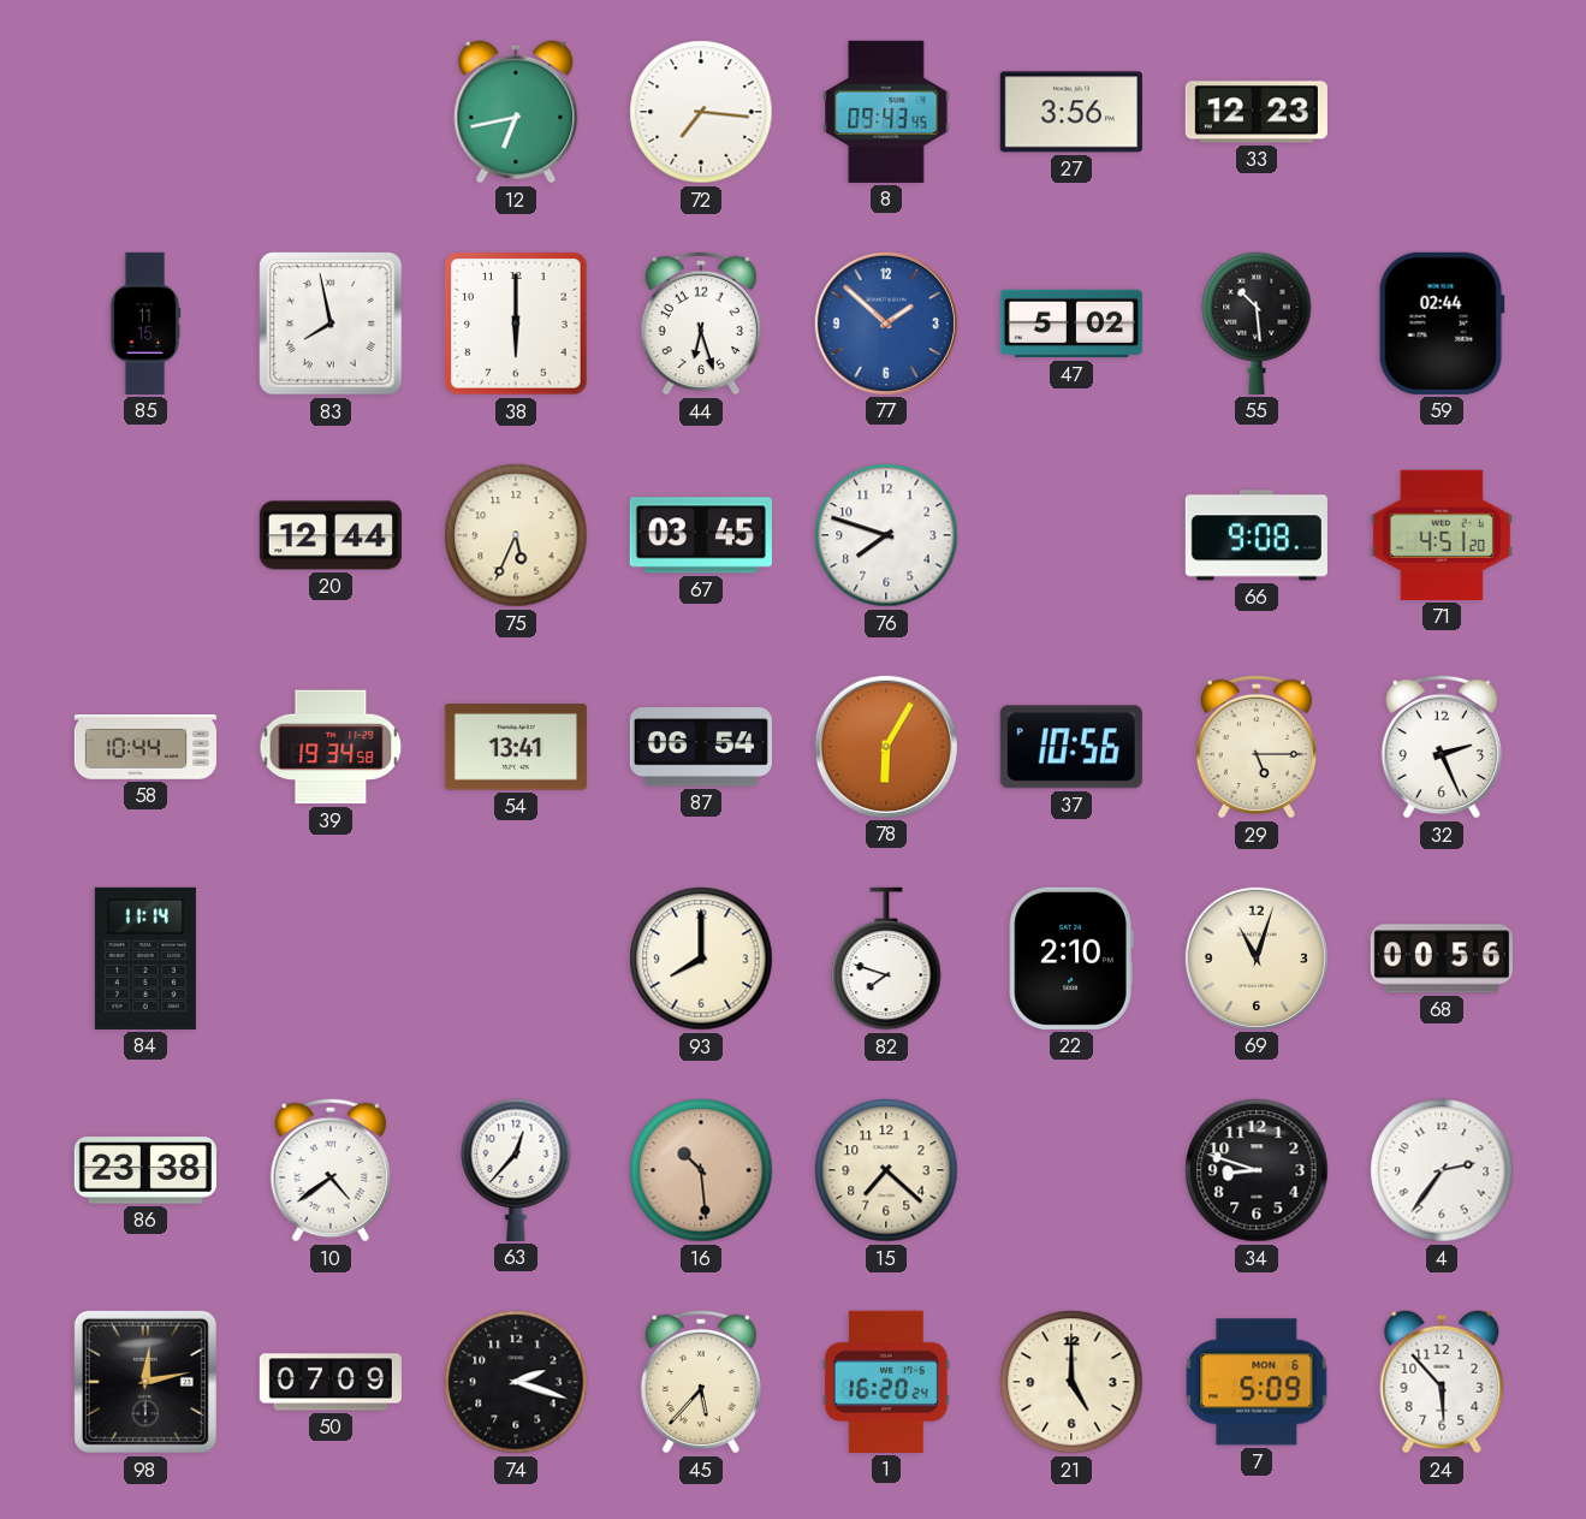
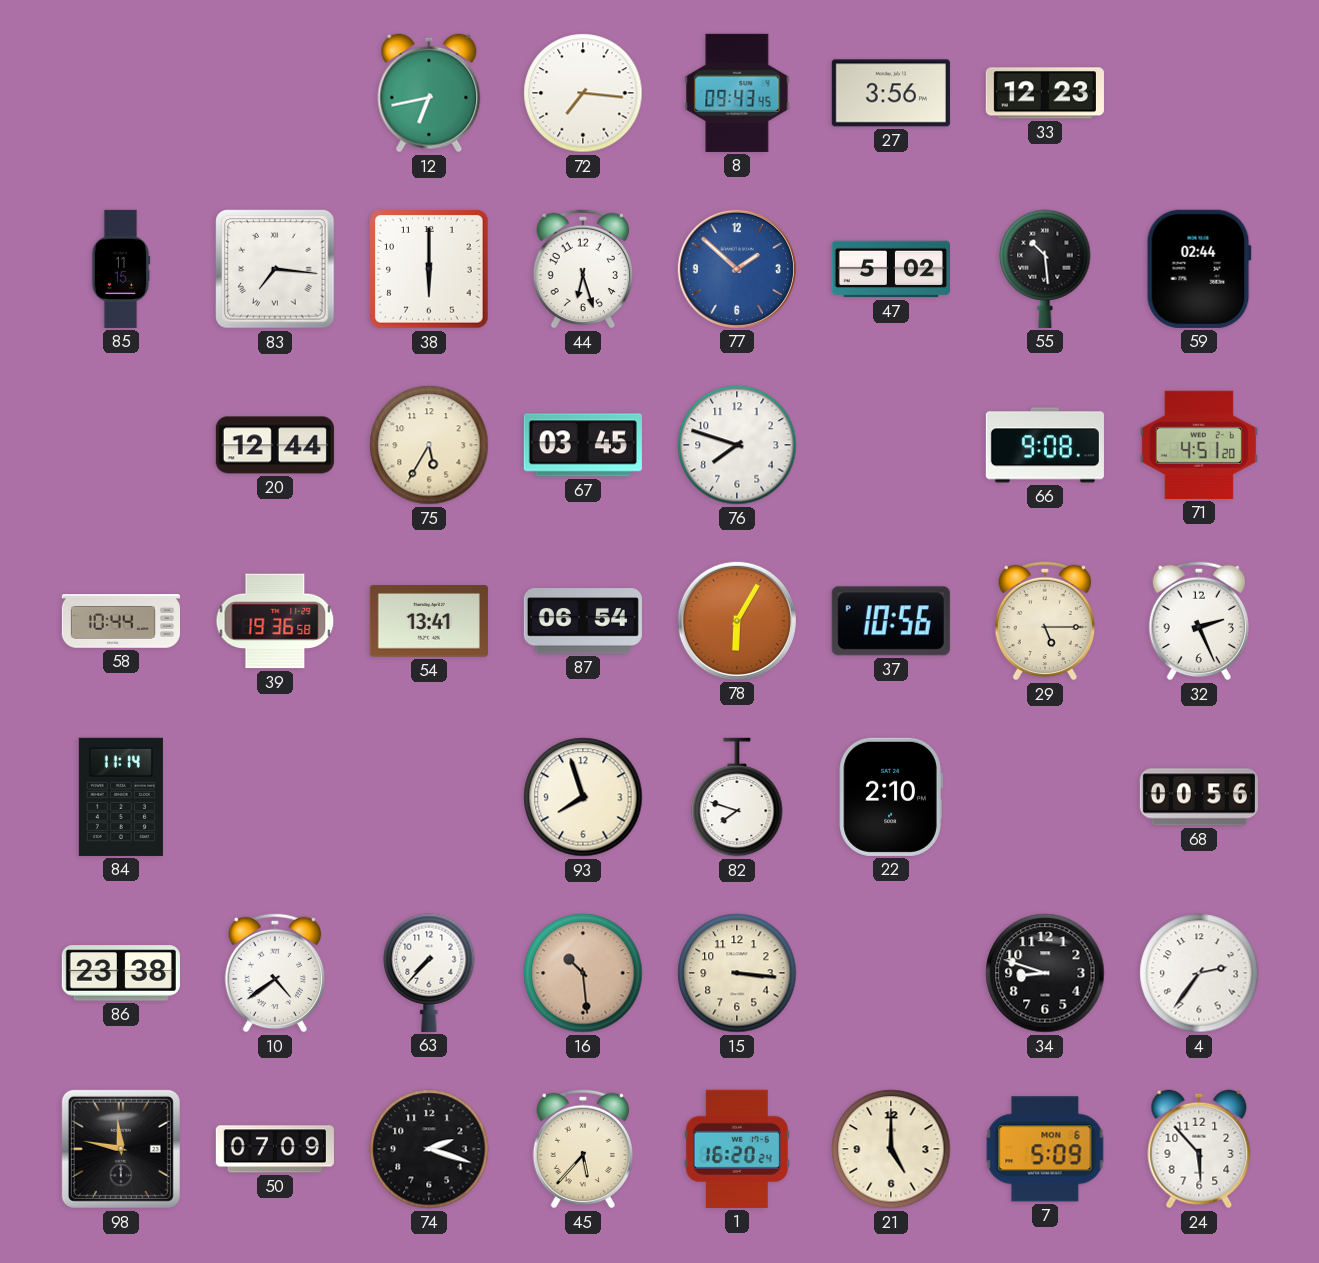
83: 7:58 -> 7:16 (275, 269)
75: 5:34 -> 5:35 (429, 445)
39: 19:34 -> 19:36 (275, 621)
93: 8:00 -> 7:57 (583, 797)
69: 11:03 -> none (1257, 959)
63: 12:37 -> 7:37 (429, 973)
15: 7:22 -> 3:16 (737, 973)
98: 12:13 -> 11:47 (121, 1149)
